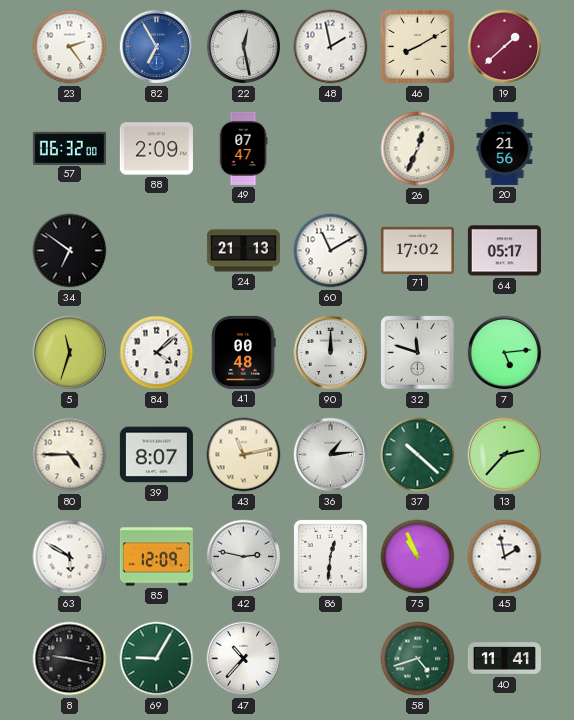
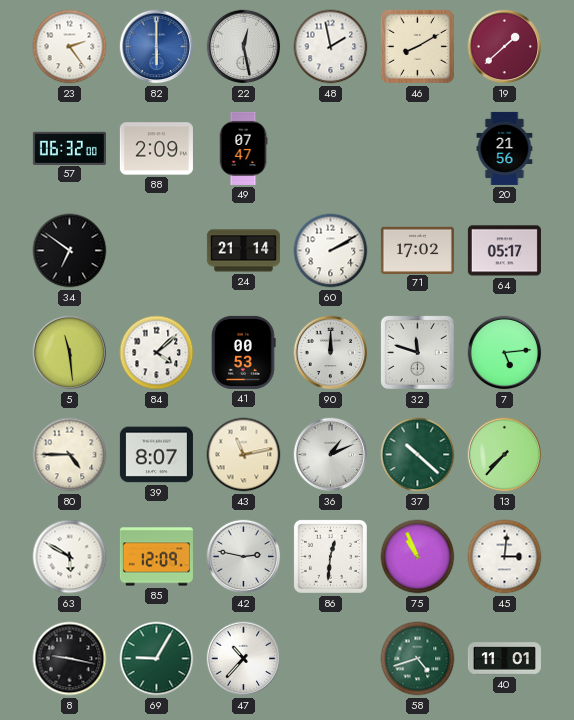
82: 6:55 -> 6:00 (157, 47)
26: 12:34 -> none (418, 149)
24: 21:13 -> 21:14 (243, 251)
60: 11:10 -> 2:10 (331, 251)
5: 11:33 -> 11:29 (70, 353)
41: 00:48 -> 00:53 (244, 352)
36: 1:14 -> 1:11 (331, 455)
13: 2:37 -> 7:37 (505, 455)
45: 1:58 -> 3:01 (505, 557)
40: 11:41 -> 11:01 (504, 659)
